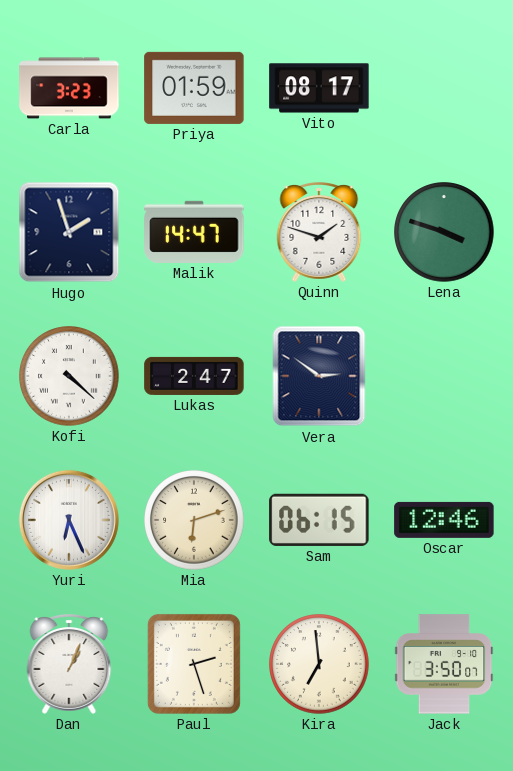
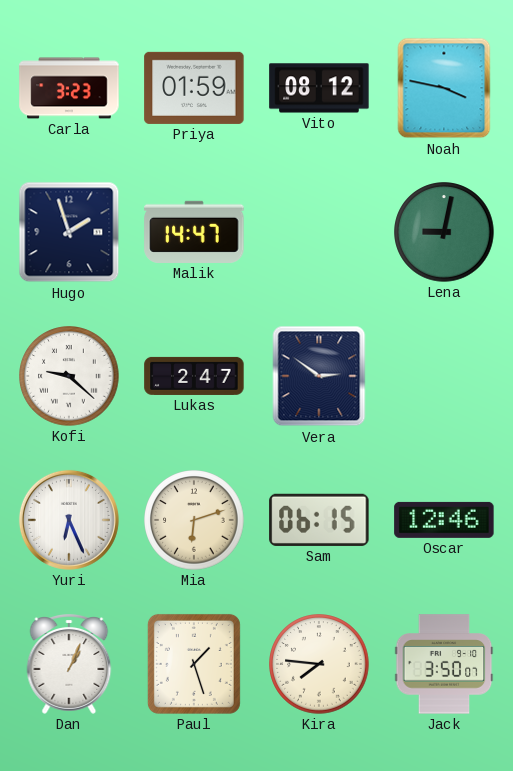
Vito: 08:17 -> 08:12 (319, 88)
Noah: none -> 3:47 (444, 88)
Quinn: 1:48 -> none (319, 233)
Lena: 3:48 -> 9:02 (444, 232)
Kofi: 4:22 -> 9:22 (69, 376)
Paul: 2:27 -> 1:27 (194, 664)
Kira: 6:59 -> 7:46 (319, 664)
